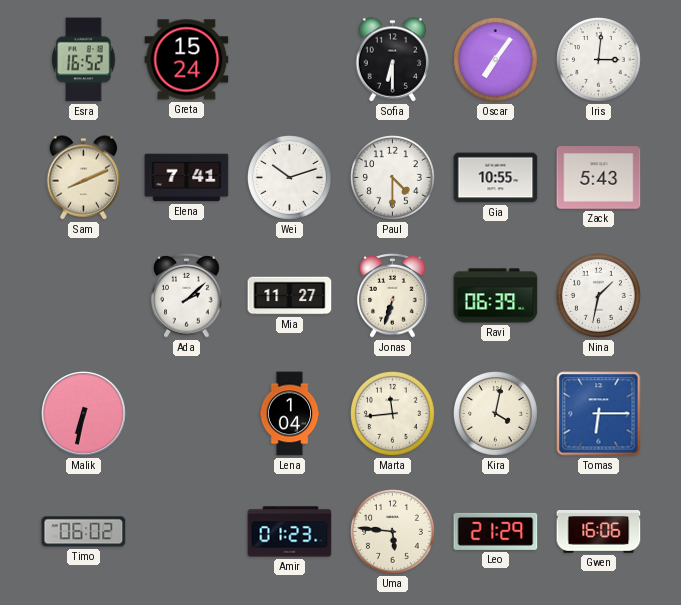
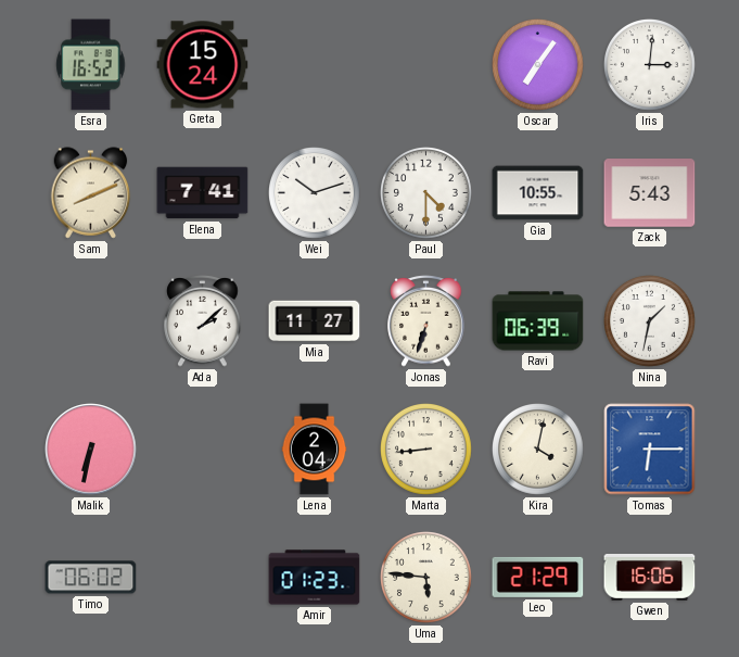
Sofia: 6:30 -> none (393, 60)
Lena: 1:04 -> 2:04 (315, 450)
Marta: 11:44 -> 8:44 (426, 450)
